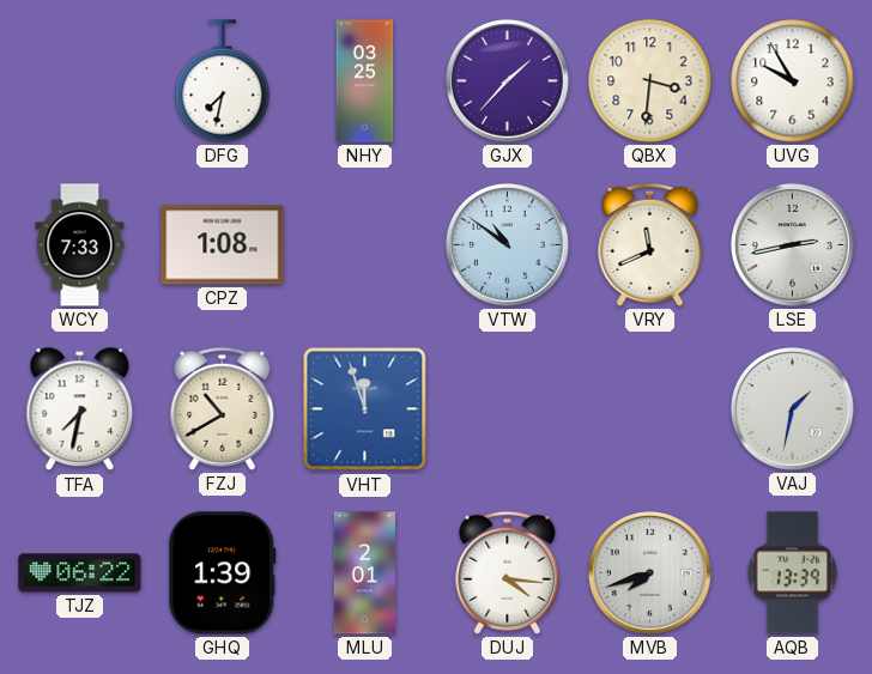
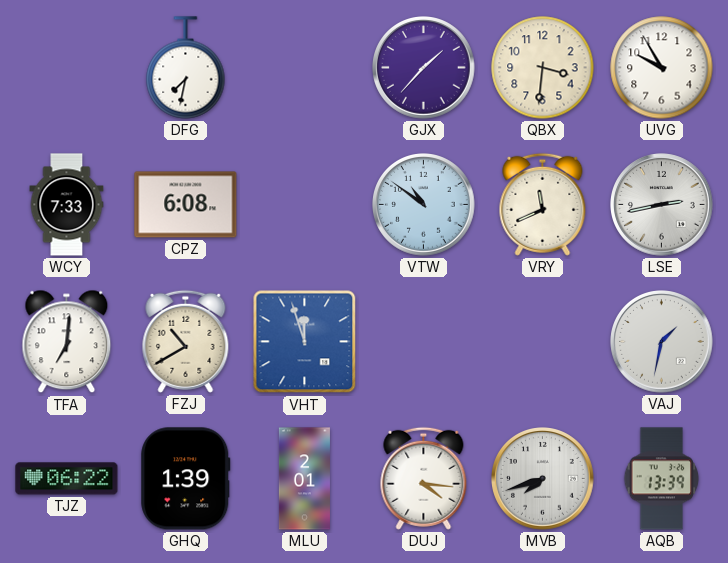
NHY: 03:25 -> none (365, 81)
CPZ: 1:08 -> 6:08 (186, 205)
TFA: 7:32 -> 7:01 (67, 342)
